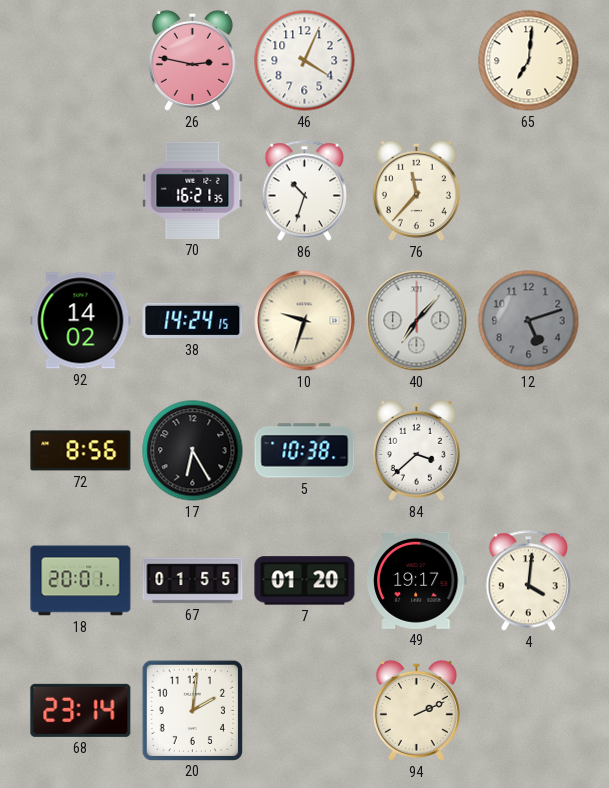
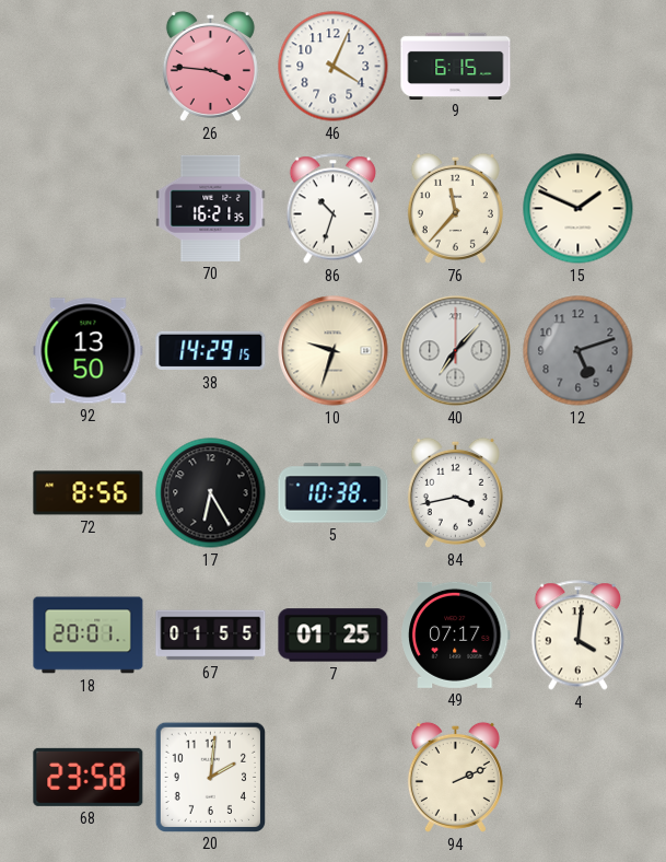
26: 2:47 -> 3:46 (210, 66)
9: none -> 6:15 (456, 66)
65: 7:01 -> none (529, 61)
15: none -> 1:49 (579, 209)
92: 14:02 -> 13:50 (89, 351)
38: 14:24 -> 14:29 (211, 351)
84: 3:38 -> 3:43 (455, 492)
7: 01:20 -> 01:25 (334, 636)
49: 19:17 -> 07:17 (455, 634)
68: 23:14 -> 23:58 (89, 777)
